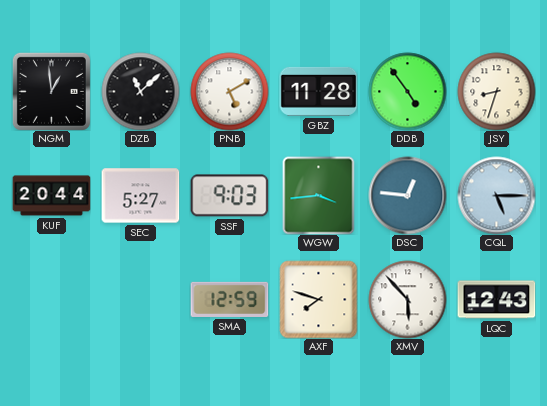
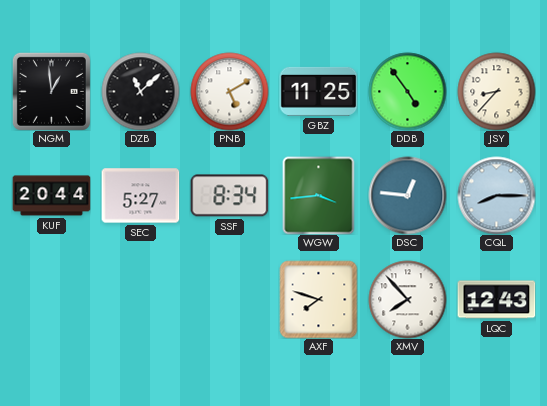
GBZ: 11:28 -> 11:25 (318, 91)
JSY: 8:33 -> 8:37 (496, 91)
SSF: 9:03 -> 8:34 (229, 196)
CQL: 5:15 -> 8:15 (496, 195)
SMA: 12:59 -> none (229, 299)
XMV: 5:53 -> 7:53 (407, 299)
